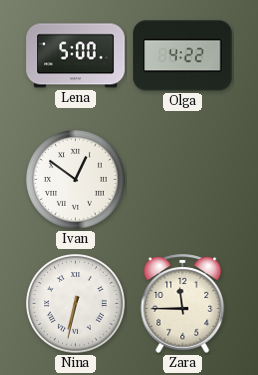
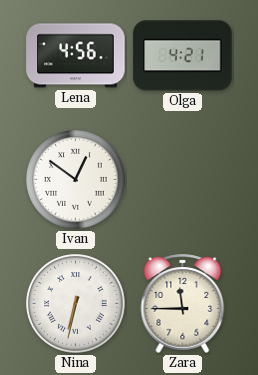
Lena: 5:00 -> 4:56 (76, 56)
Olga: 4:22 -> 4:21 (183, 56)
